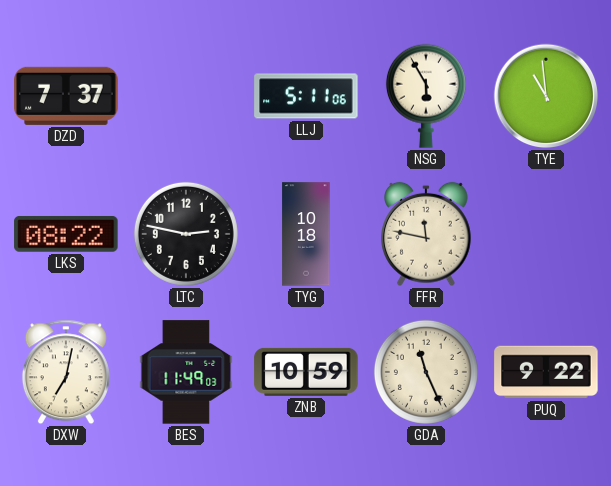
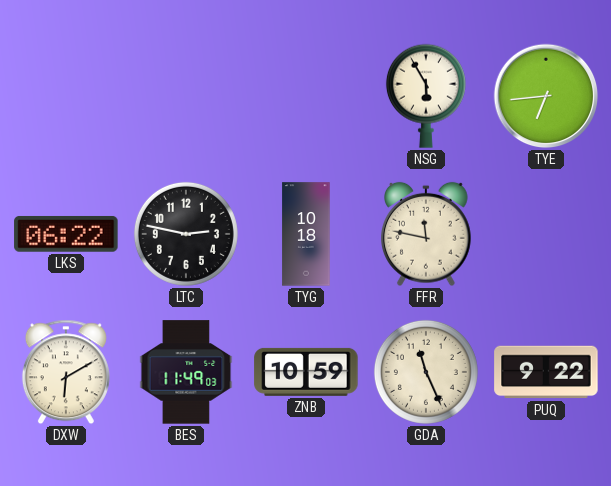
DZD: 7:37 -> none (66, 96)
LLJ: 5:11 -> none (306, 96)
TYE: 10:59 -> 6:44 (546, 96)
LKS: 08:22 -> 06:22 (66, 234)
DXW: 7:02 -> 6:10 (66, 372)
